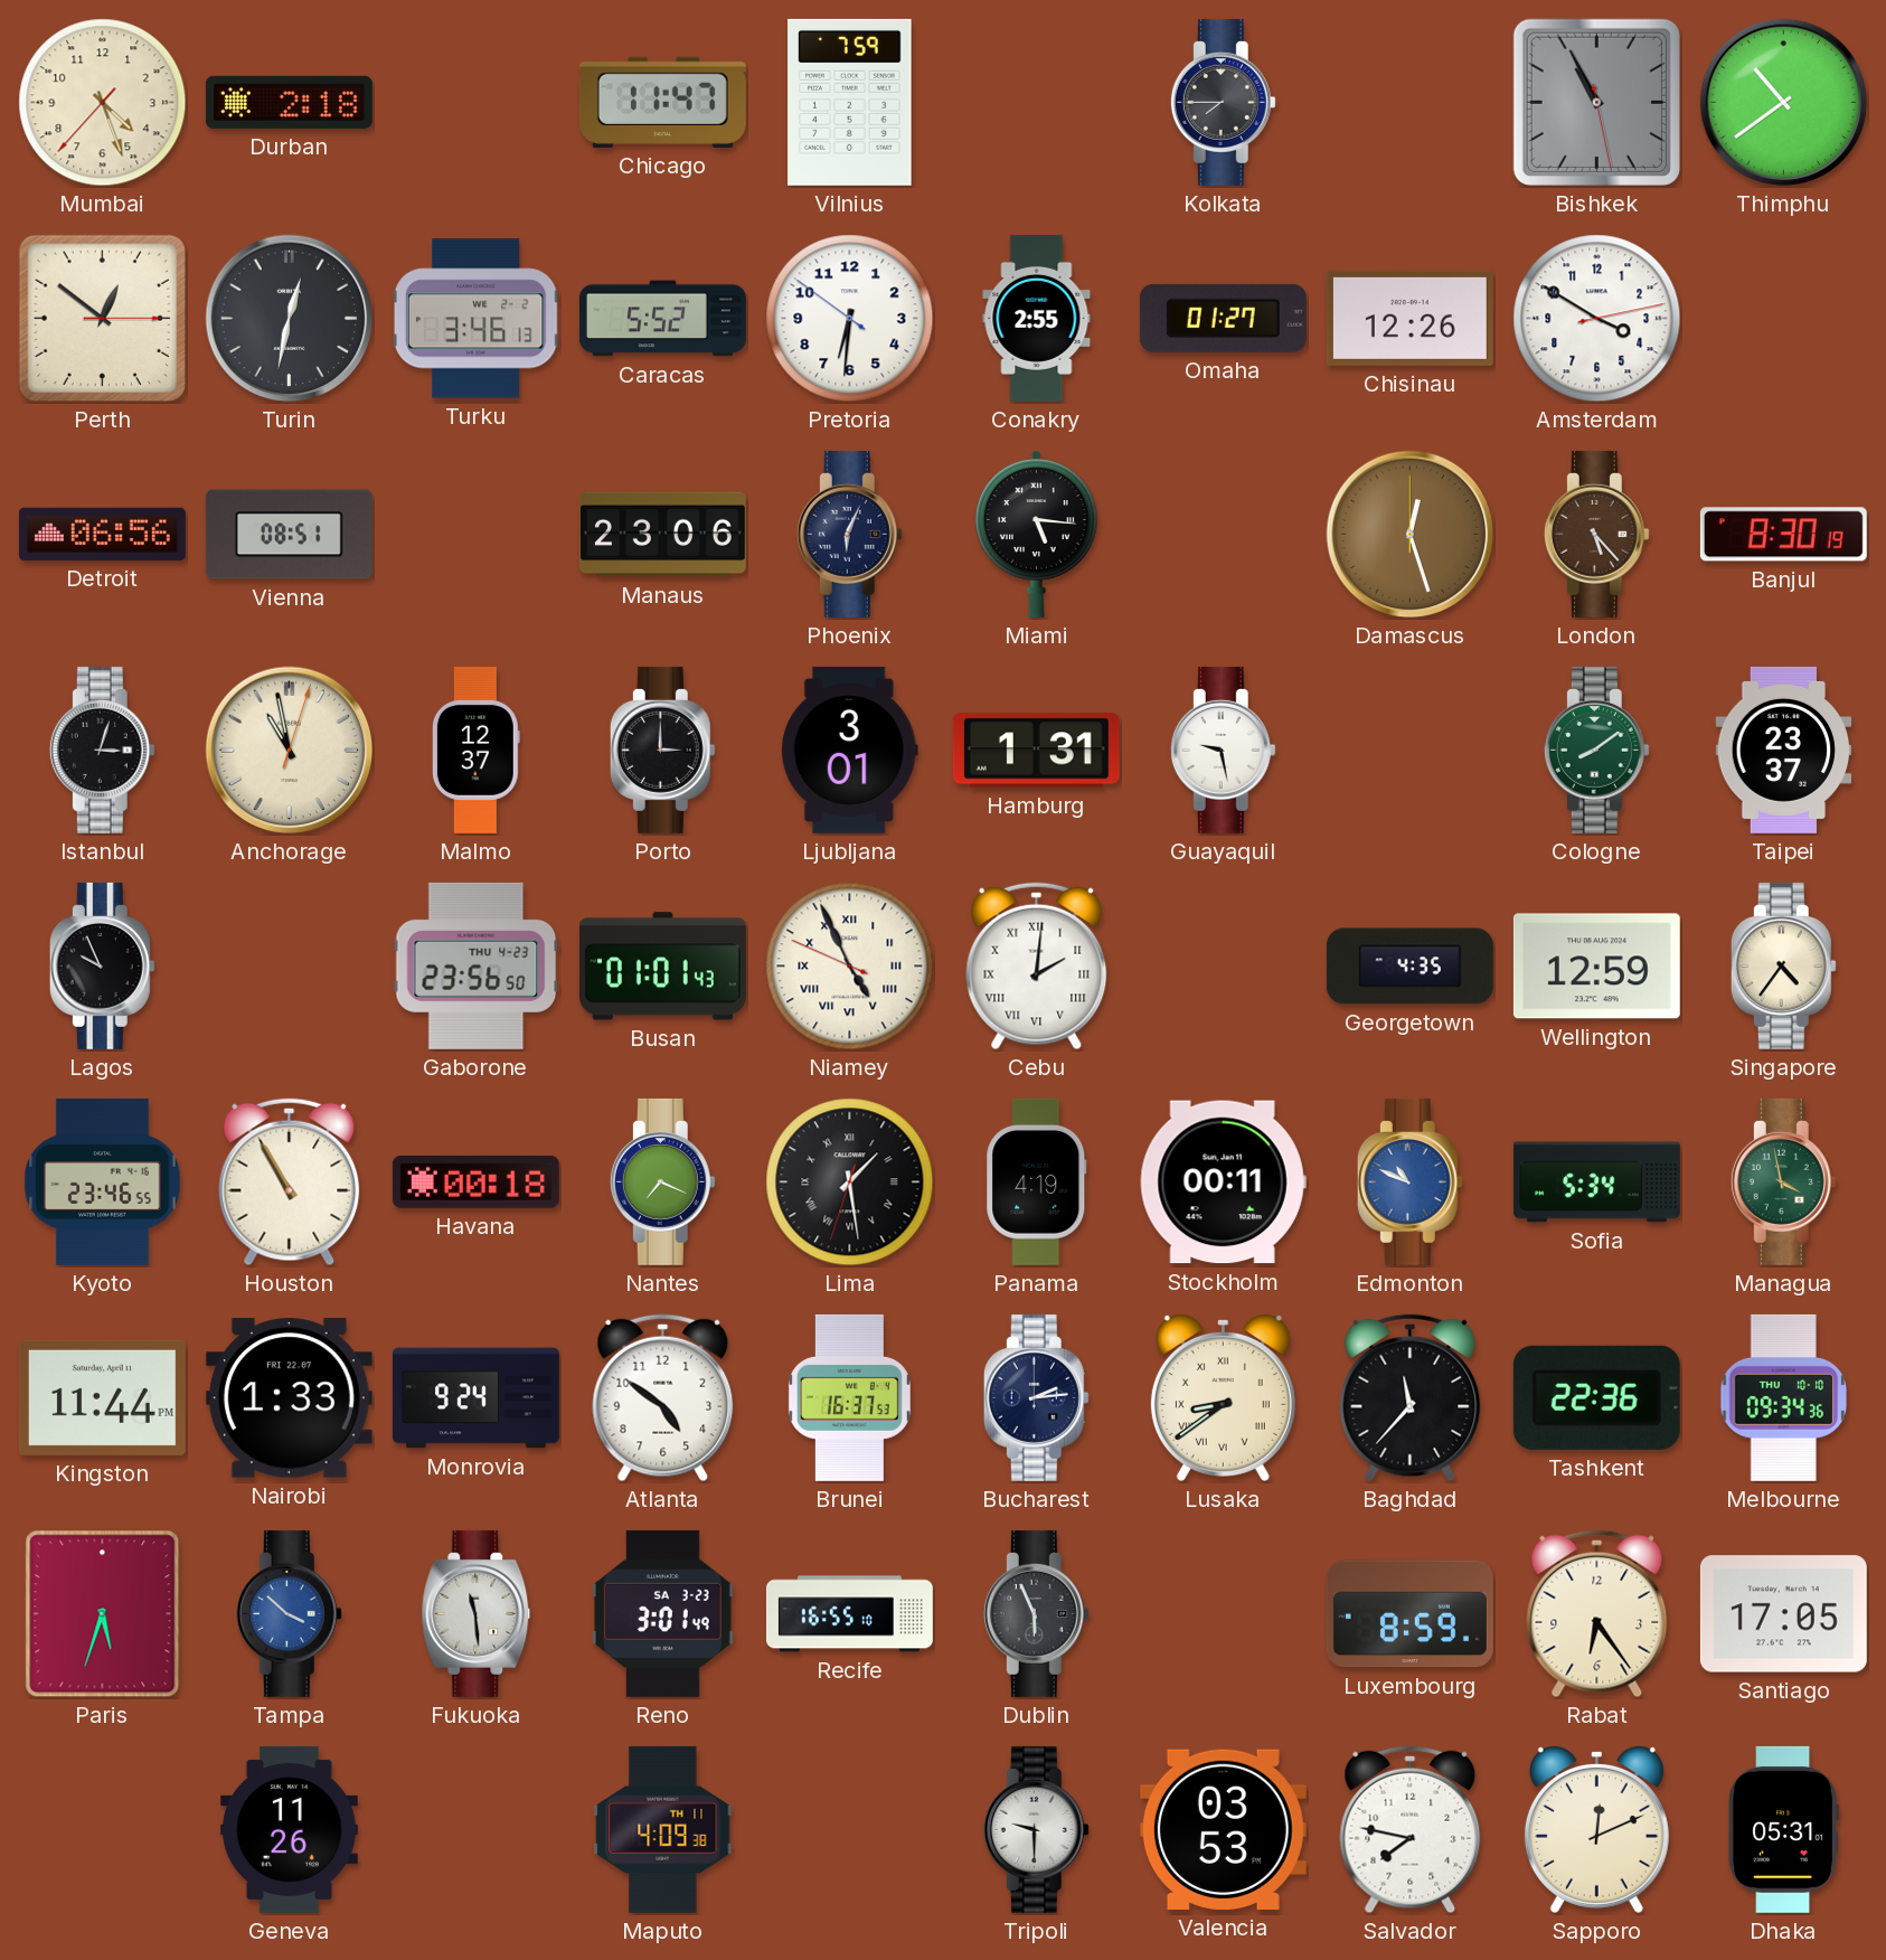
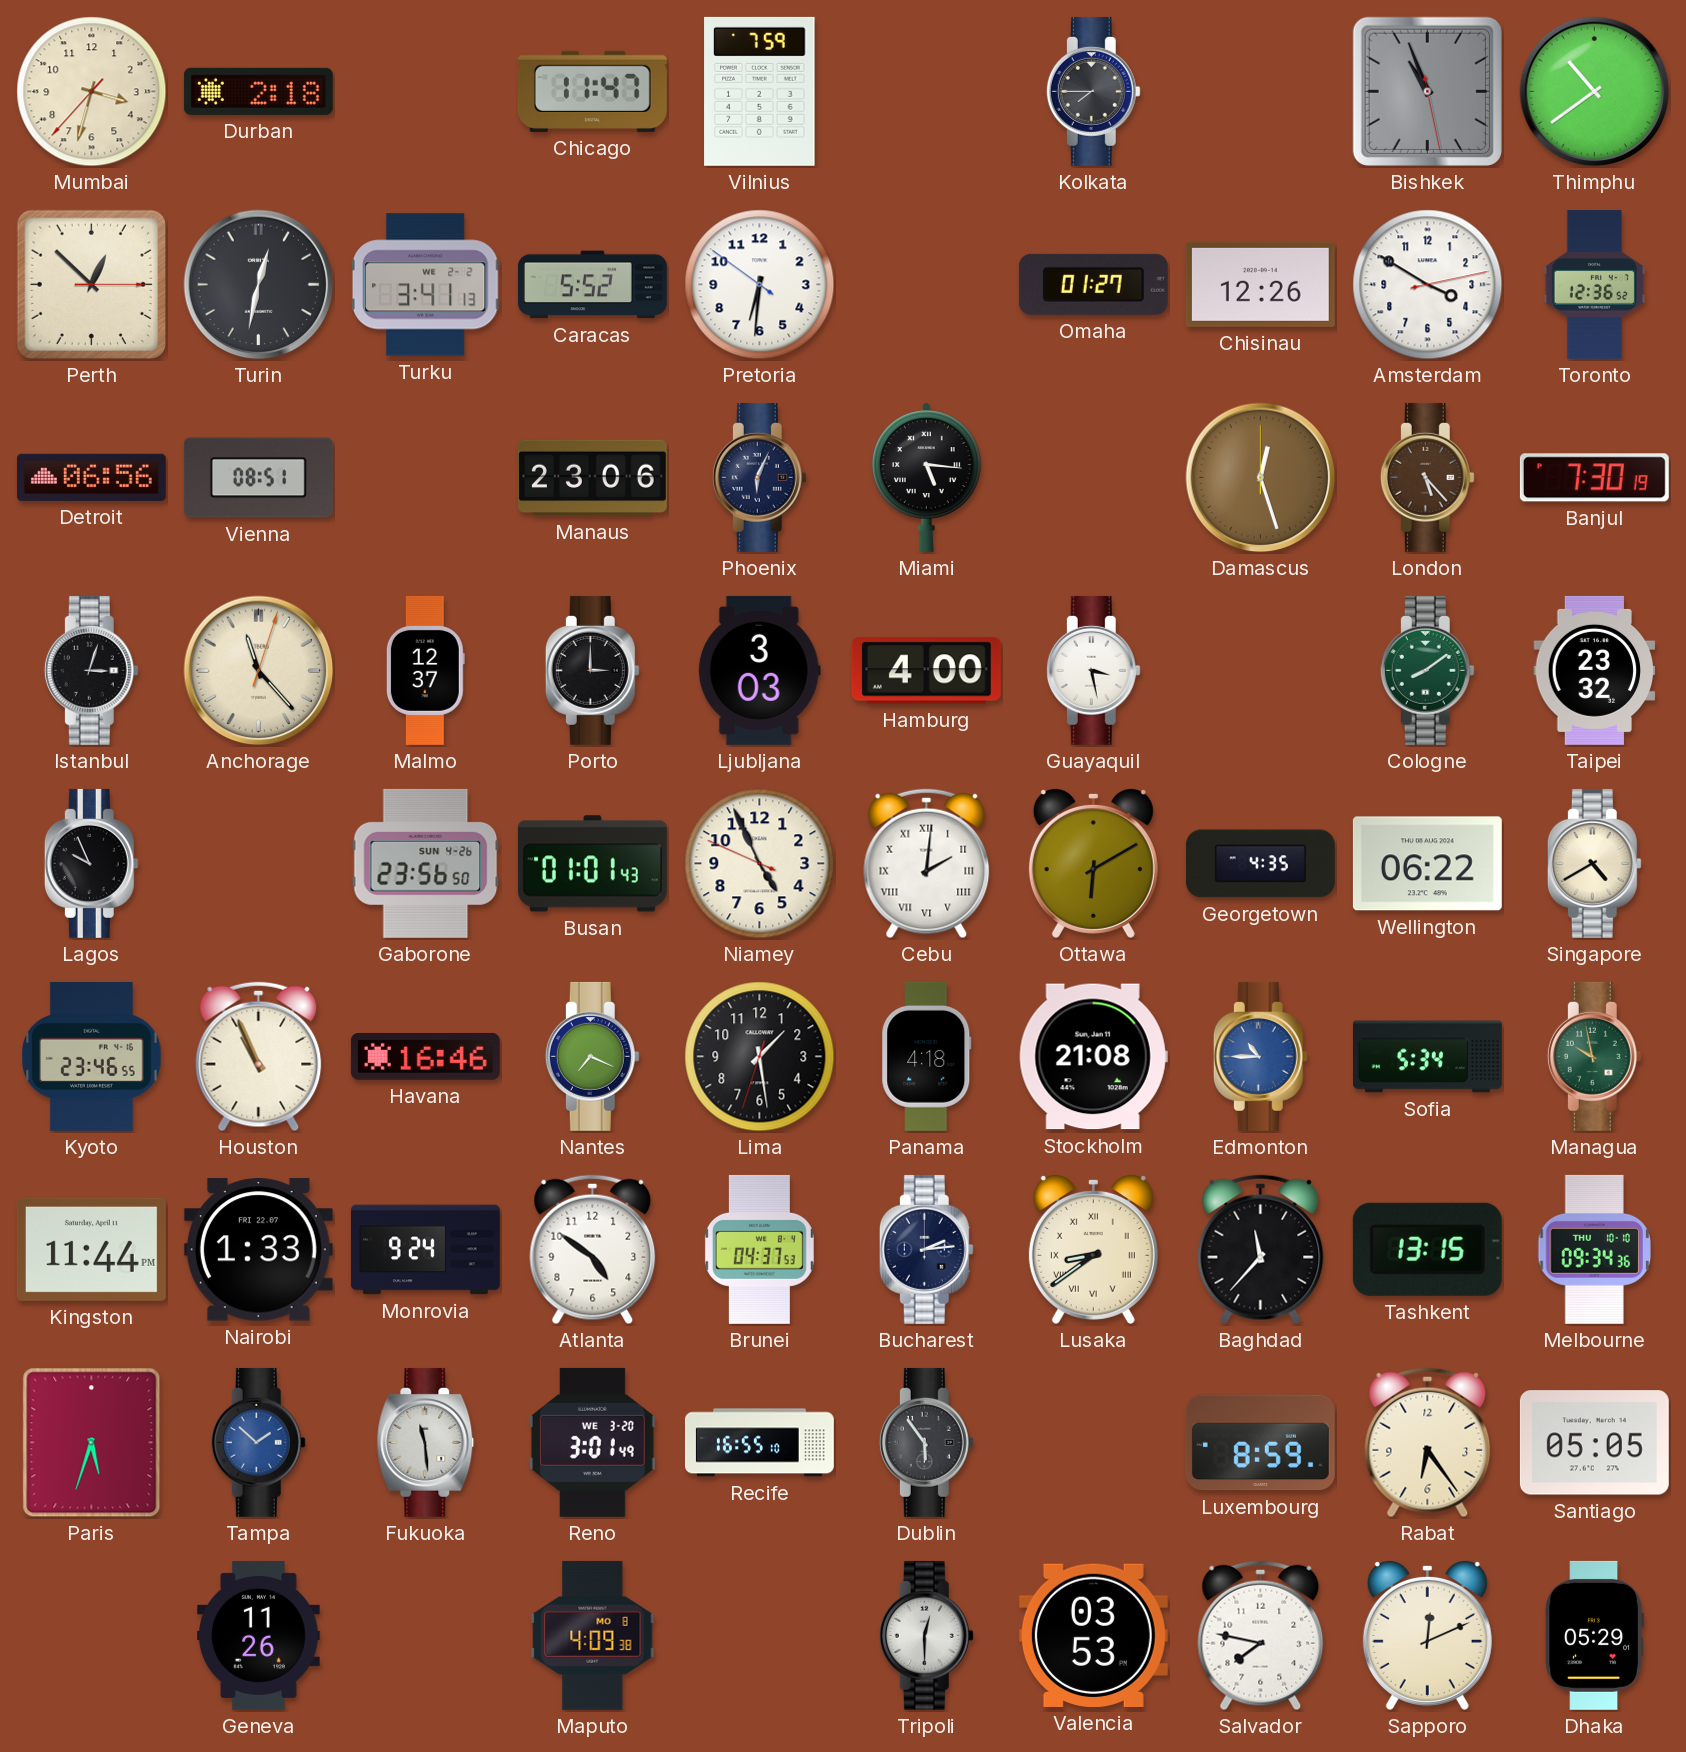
Mumbai: 4:26 -> 3:32 (92, 92)
Bishkek: 10:55 -> 10:56 (1427, 91)
Perth: 12:51 -> 12:52 (91, 284)
Turku: 3:46 -> 3:41 (425, 285)
Conakry: 2:55 -> none (1037, 318)
Toronto: none -> 12:36 (1594, 284)
Banjul: 8:30 -> 7:30 (1594, 478)
Anchorage: 10:58 -> 11:23 (259, 671)
Ljubljana: 3:01 -> 3:03 (759, 670)
Hamburg: 1:31 -> 4:00 (926, 671)
Guayaquil: 9:28 -> 3:28 (1093, 670)
Taipei: 23:37 -> 23:32 (1595, 670)
Gaborone date: THU 4-23 -> SUN 4-26 (426, 863)
Niamey numerals: Roman -> Arabic (760, 864)
Ottawa: none -> 6:10 (1093, 863)
Wellington: 12:59 -> 06:22 (1427, 864)
Singapore: 4:36 -> 4:40 (1594, 863)
Houston: 10:55 -> 10:56 (259, 1057)
Havana: 00:18 -> 16:46 (425, 1056)
Lima numerals: Roman -> Arabic (760, 1057)
Panama: 4:19 -> 4:18 (927, 1056)
Stockholm: 00:11 -> 21:08 (1093, 1057)
Edmonton: 10:49 -> 10:45 (1260, 1056)
Managua: 3:58 -> 9:58 (1594, 1056)
Brunei: 16:37 -> 04:37 (759, 1249)
Tashkent: 22:36 -> 13:15 (1427, 1249)
Tampa: 3:52 -> 1:52 (258, 1442)
Reno date: SA 3-23 -> WE 3-20 (592, 1442)
Dublin: 5:56 -> 5:54 (926, 1442)
Santiago: 17:05 -> 05:05 (1594, 1443)
Maputo date: TH 11 -> MO 8 (593, 1635)
Tripoli: 9:30 -> 12:30 (926, 1635)
Dhaka: 05:31 -> 05:29 (1594, 1635)
